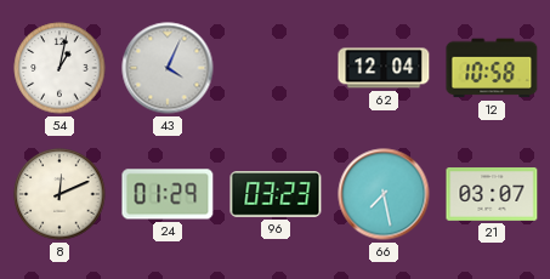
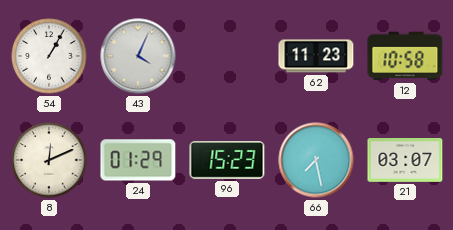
54: 1:02 -> 1:05 (49, 56)
62: 12:04 -> 11:23 (316, 56)
96: 03:23 -> 15:23 (227, 161)
